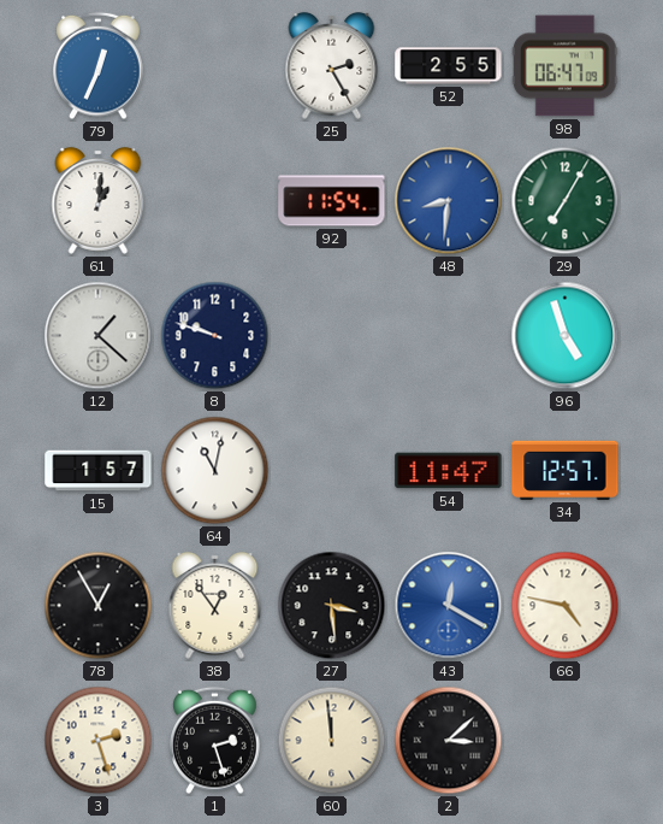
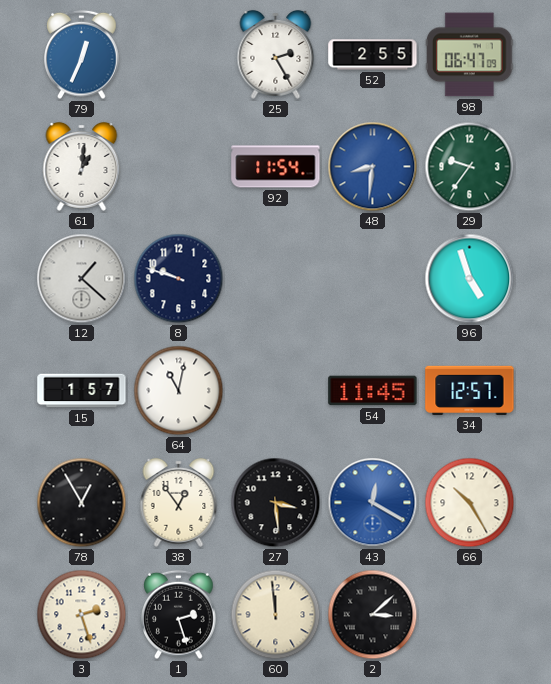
29: 7:05 -> 9:36 (470, 167)
54: 11:47 -> 11:45 (373, 391)
66: 4:47 -> 10:25 (470, 503)
